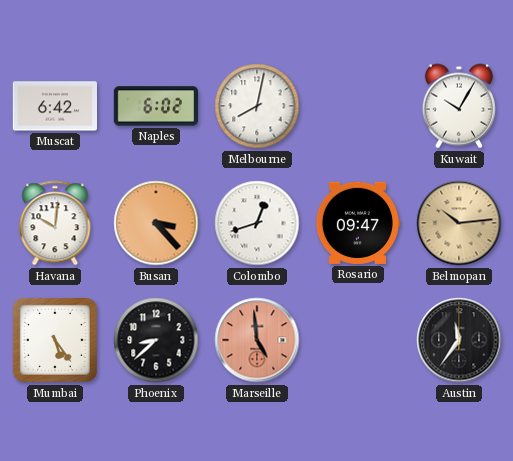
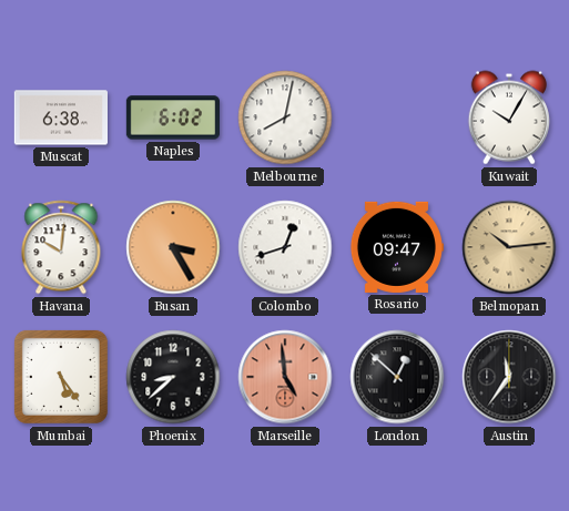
Muscat: 6:42 -> 6:38 (60, 117)
Busan: 3:23 -> 3:25 (173, 247)
London: none -> 12:52 (397, 377)
